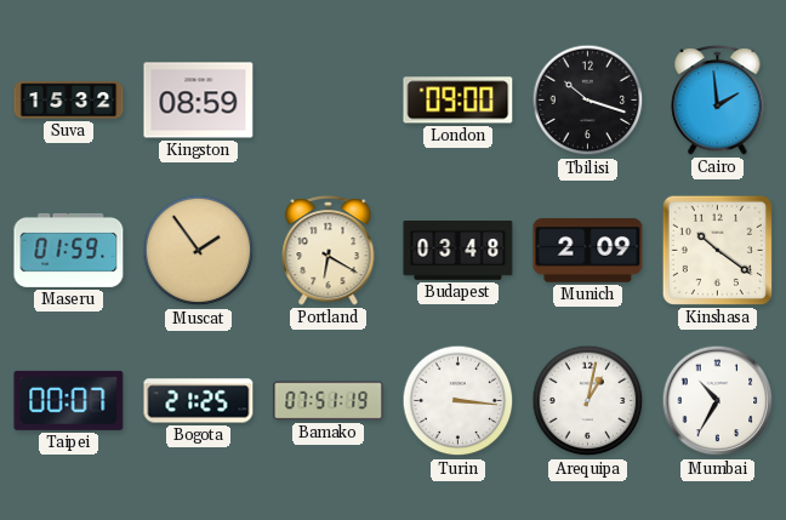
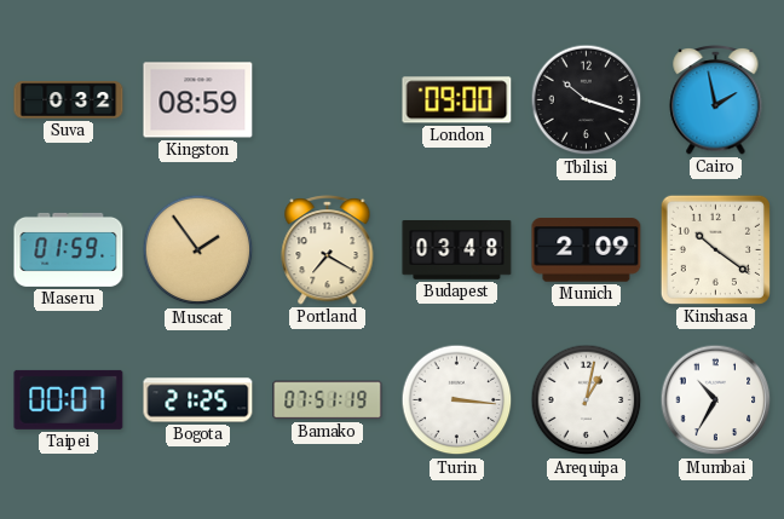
Suva: 15:32 -> 0:32 (69, 100)
Cairo: 1:59 -> 1:58 (716, 99)
Portland: 6:20 -> 7:20 (328, 249)
